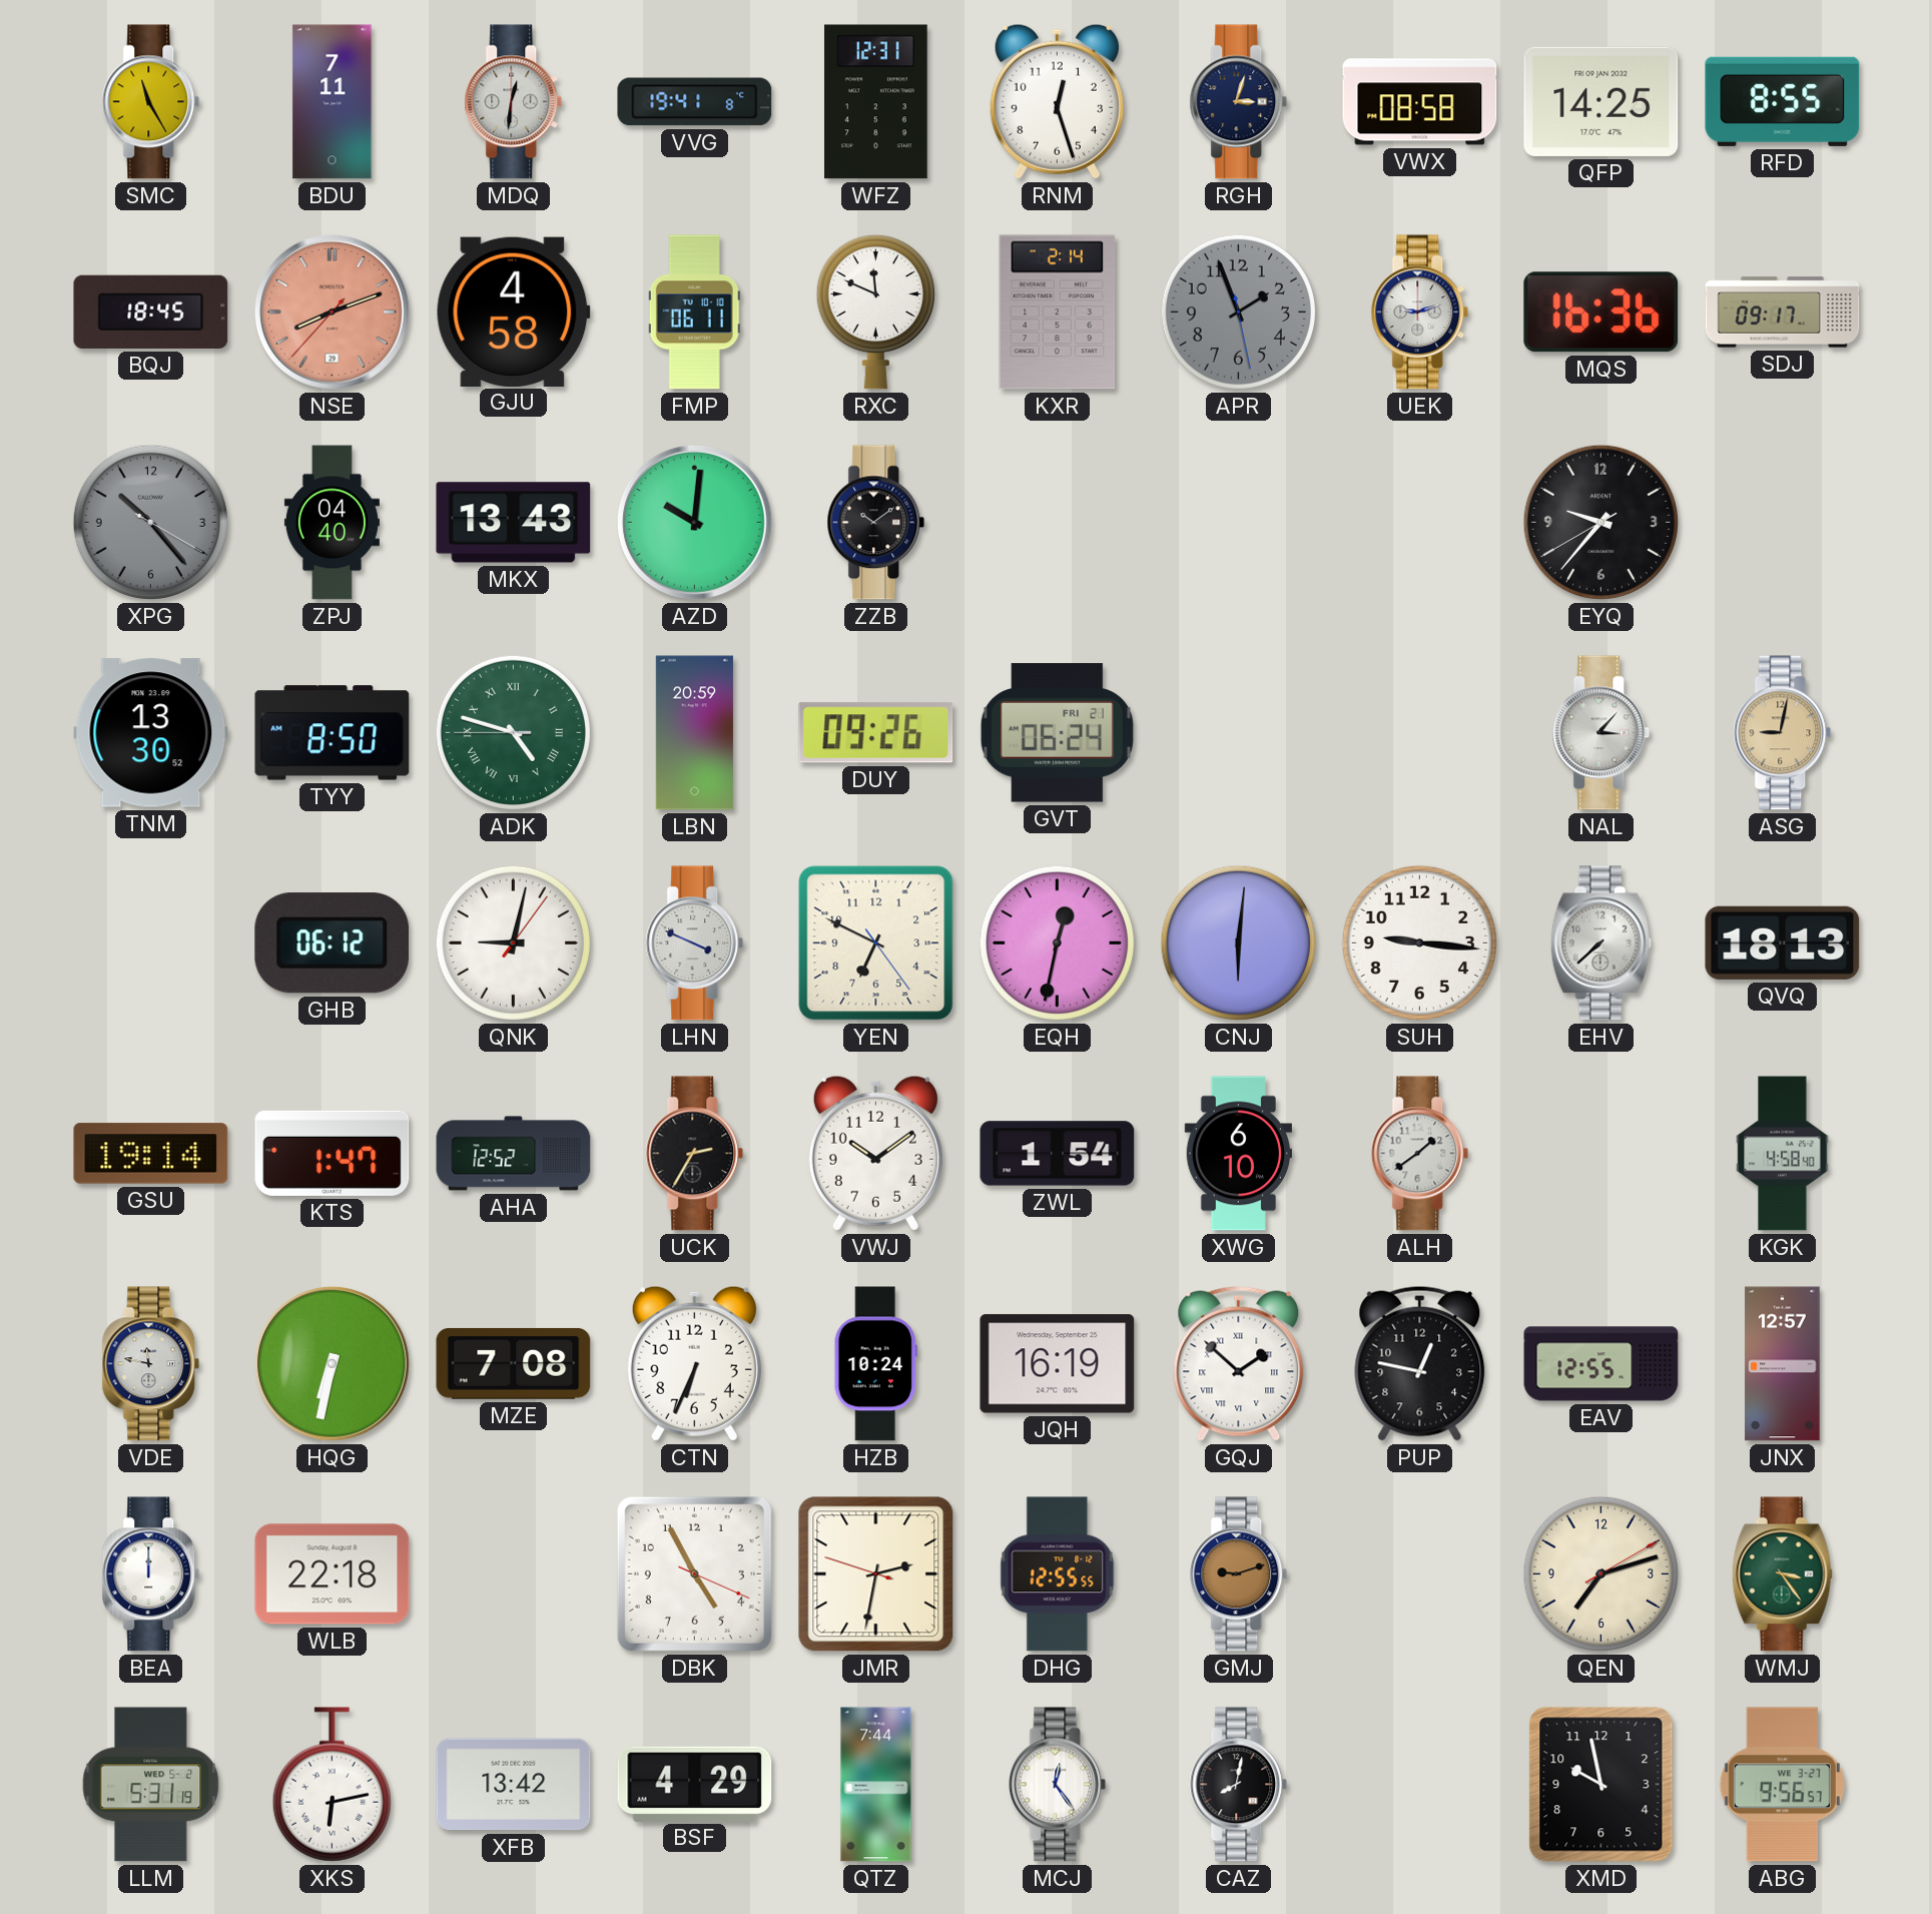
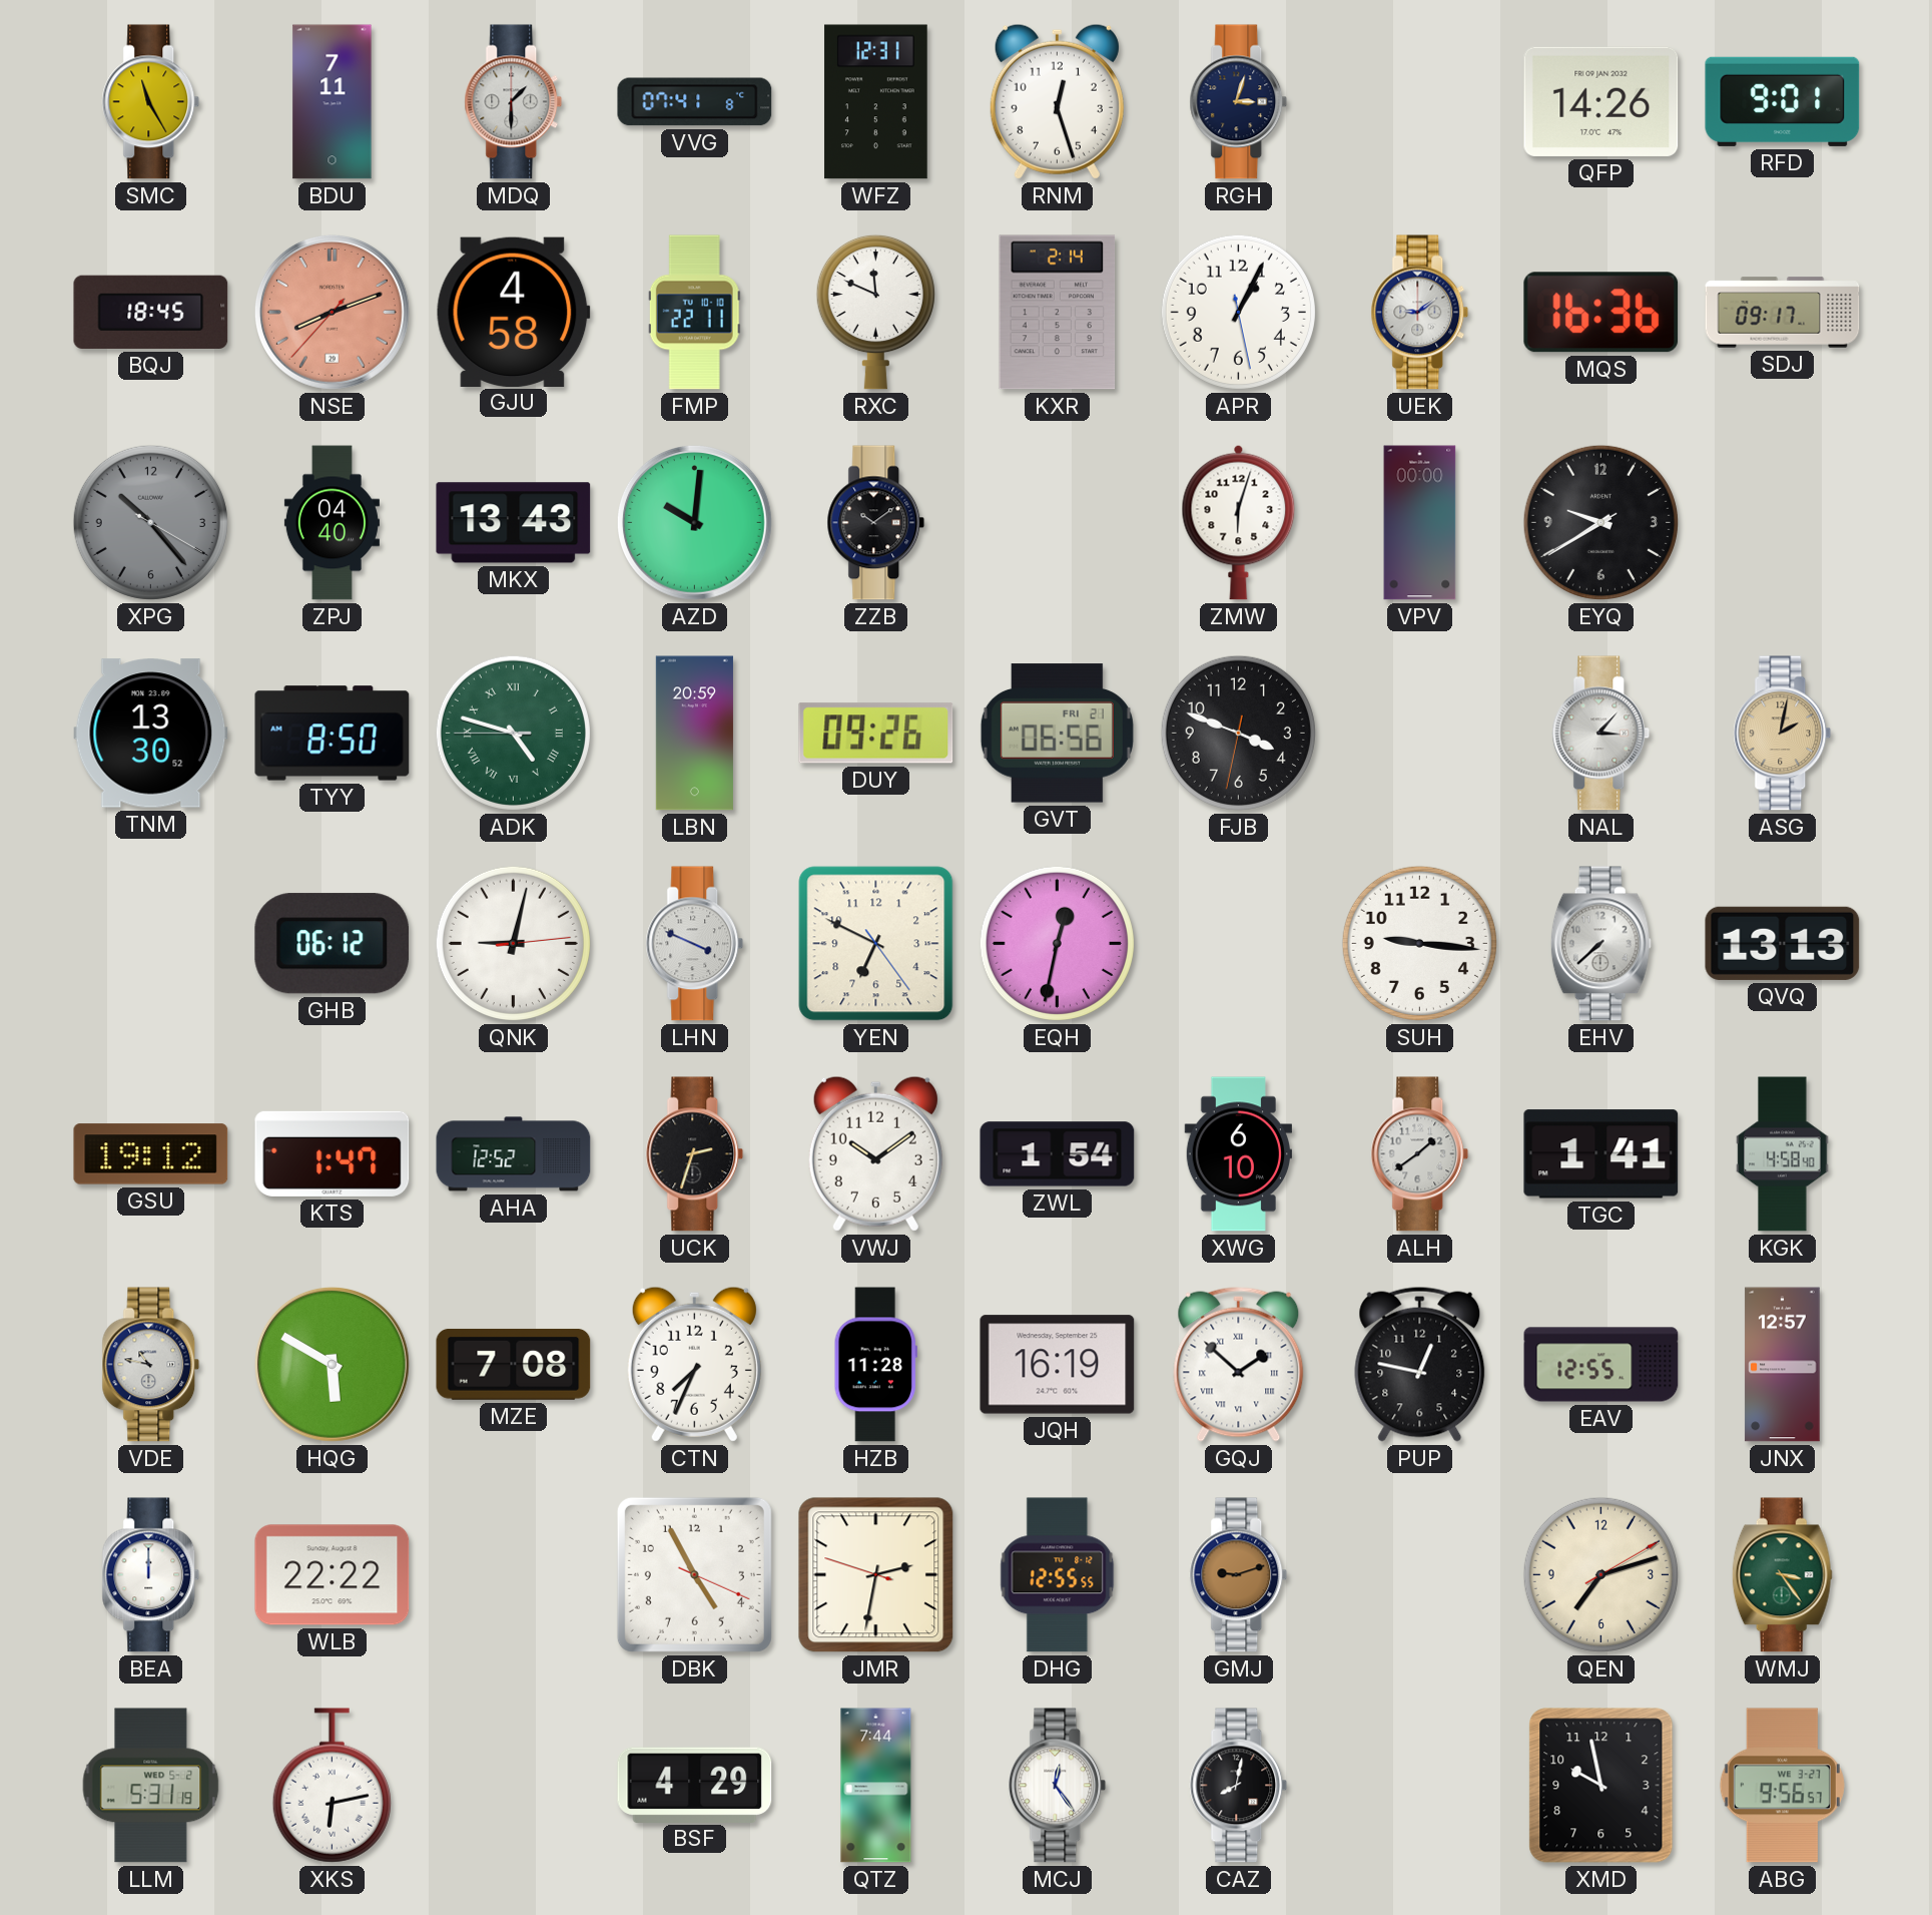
MDQ: 12:31 -> 1:30 (514, 102)
VVG: 19:41 -> 07:41 (695, 102)
VWX: 08:58 -> none (1420, 102)
QFP: 14:25 -> 14:26 (1601, 101)
RFD: 8:55 -> 9:01 (1783, 101)
FMP: 06:11 -> 22:11 (694, 313)
APR: 1:56 -> 1:04 (1238, 312)
APR dial: grey -> white (1238, 312)
UEK: 9:12 -> 9:09 (1420, 313)
ZMW: none -> 6:03 (1239, 522)
VPV: none -> 00:00 (1420, 523)
EYQ: 9:36 -> 9:39 (1600, 522)
GVT: 06:24 -> 06:56 (1057, 734)
FJB: none -> 3:48 (1238, 733)
ASG: 9:02 -> 2:02 (1783, 734)
QNK: 9:02:06 -> 9:02:14 (513, 943)
CNJ: 6:01 -> none (1238, 942)
QVQ: 18:13 -> 13:13 (1783, 943)
GSU: 19:14 -> 19:12 (151, 1154)
UCK: 2:35 -> 2:33 (695, 1154)
TGC: none -> 1:41 (1601, 1154)
VDE: 11:47 -> 10:47 (151, 1365)
HQG: 6:32 -> 5:50 (332, 1364)
CTN: 6:34 -> 7:34 (694, 1364)
HZB: 10:24 -> 11:28 (875, 1365)
WLB: 22:18 -> 22:22 (333, 1575)
XFB: 13:42 -> none (514, 1785)
